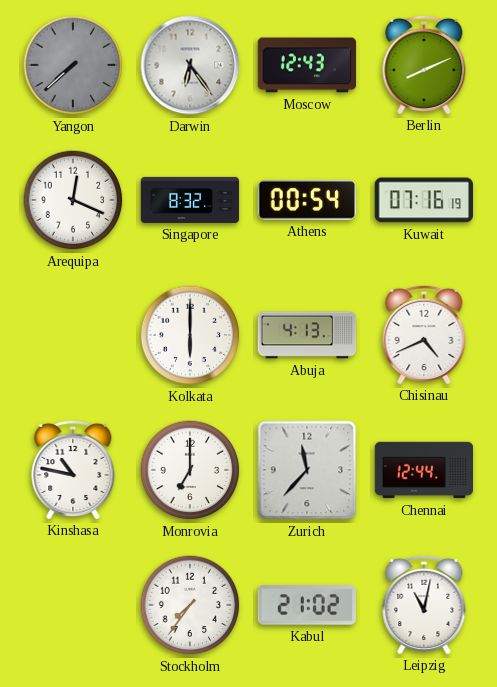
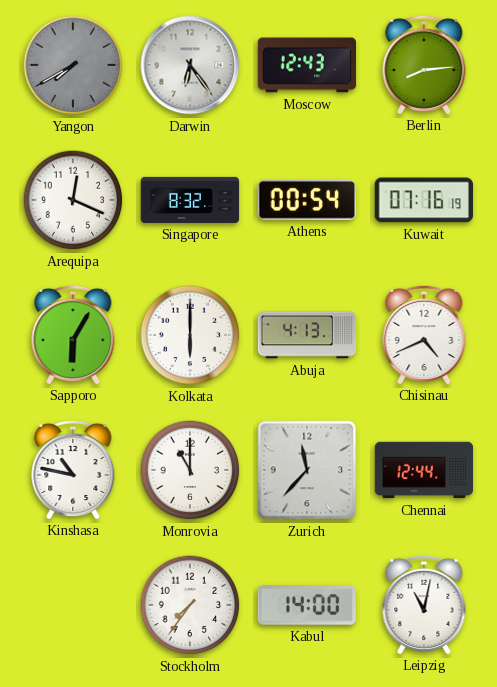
Yangon: 7:38 -> 7:40 (73, 65)
Berlin: 8:11 -> 8:14 (424, 64)
Sapporo: none -> 6:05 (73, 334)
Monrovia: 7:00 -> 11:00 (190, 470)
Kabul: 21:02 -> 14:00 (306, 605)
